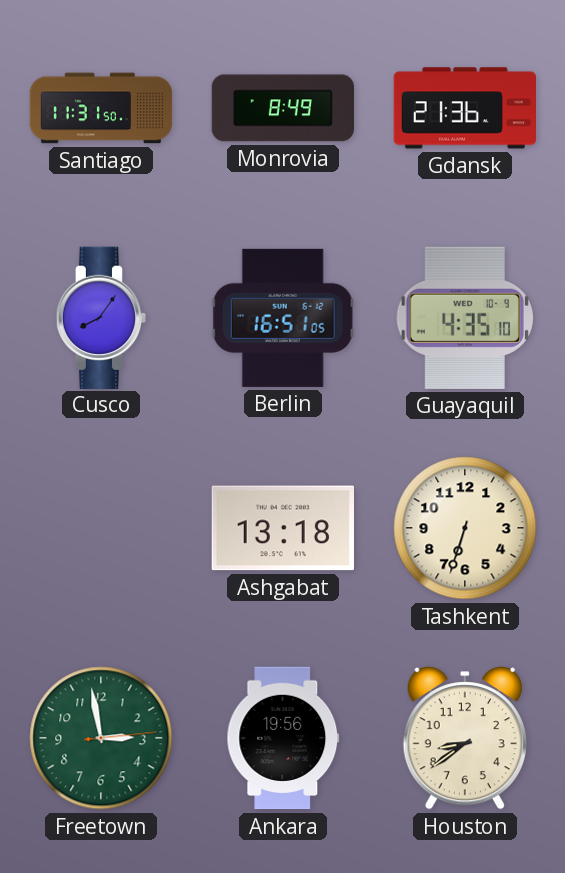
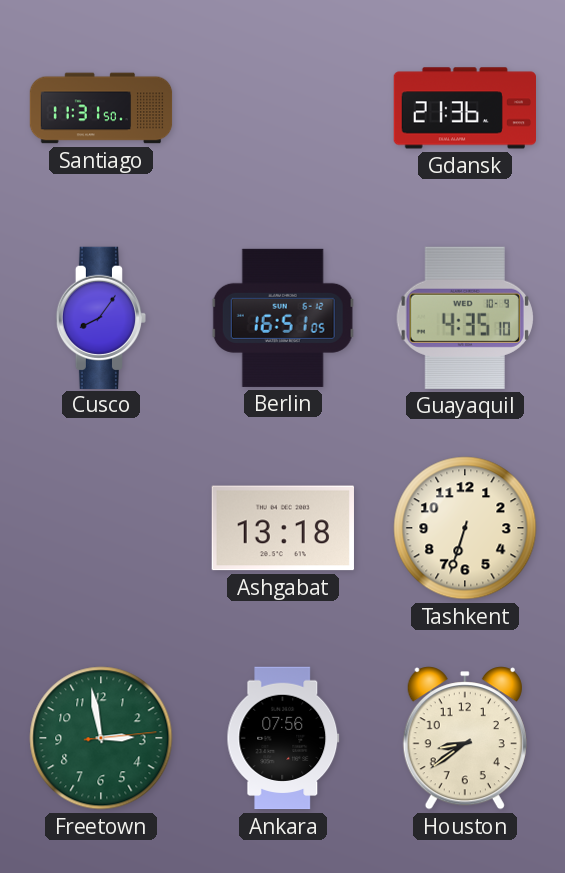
Monrovia: 8:49 -> none (282, 108)
Ankara: 19:56 -> 07:56 (283, 738)
